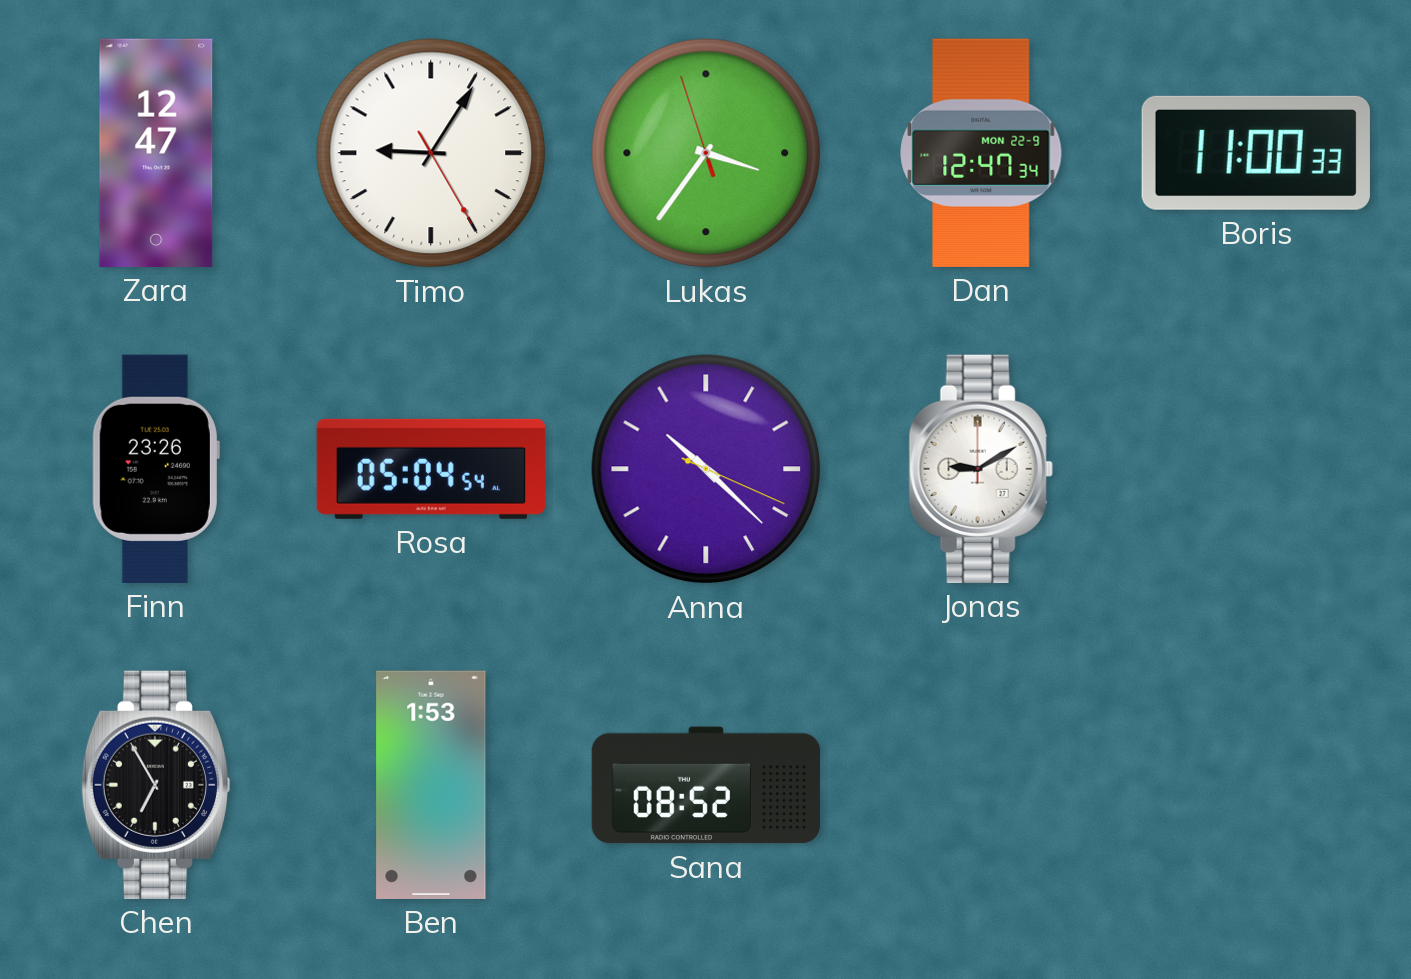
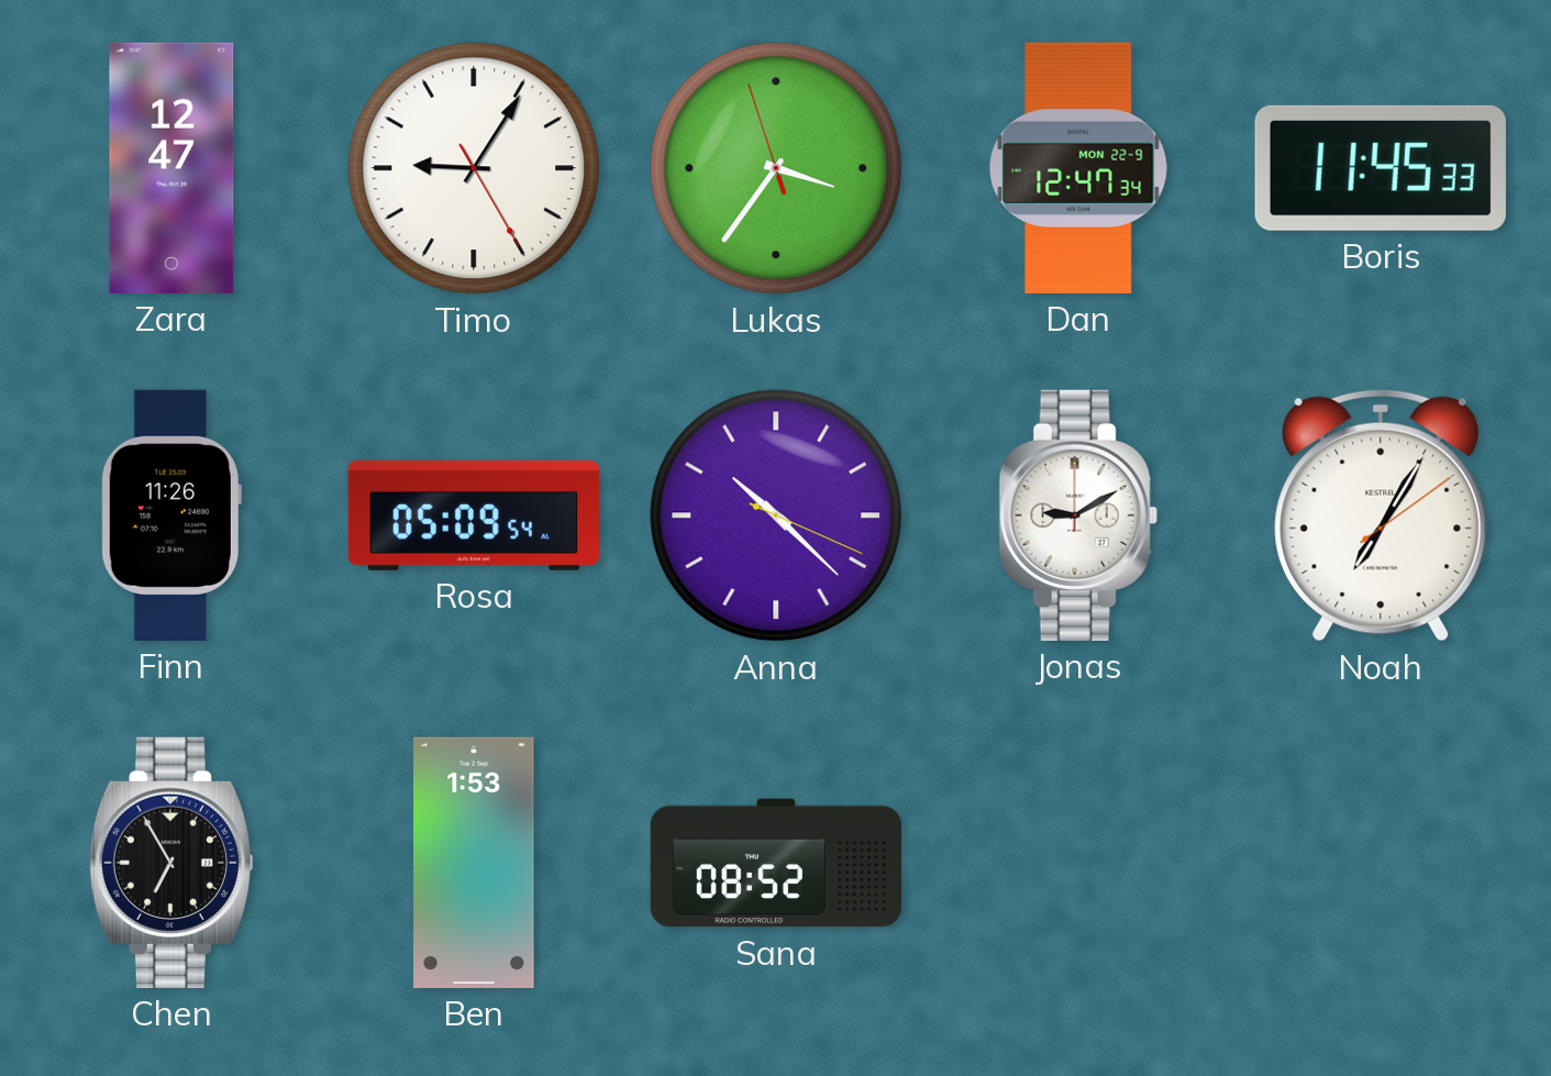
Boris: 11:00 -> 11:45 (1381, 168)
Finn: 23:26 -> 11:26 (171, 515)
Rosa: 05:04 -> 05:09 (474, 515)
Noah: none -> 7:05 (1381, 515)
